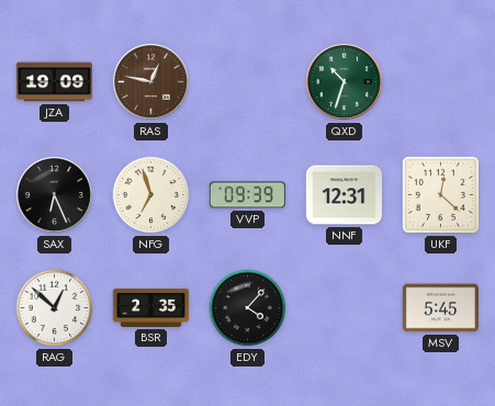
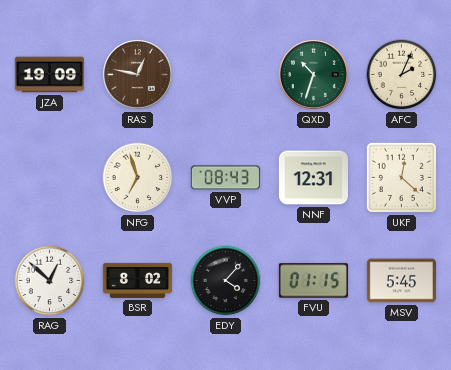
AFC: none -> 2:04 (402, 75)
SAX: 6:26 -> none (54, 194)
VVP: 09:39 -> 08:43 (225, 178)
BSR: 2:35 -> 8:02 (137, 280)
FVU: none -> 01:15 (313, 281)
